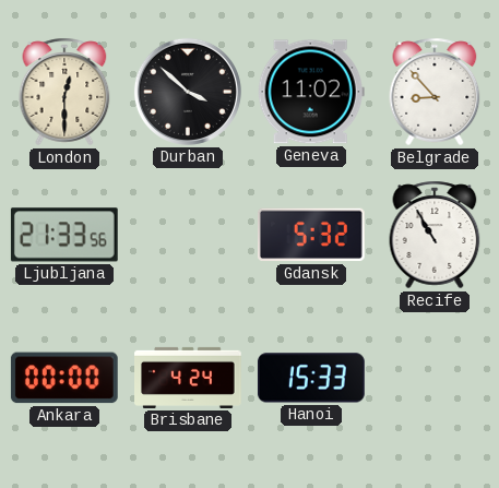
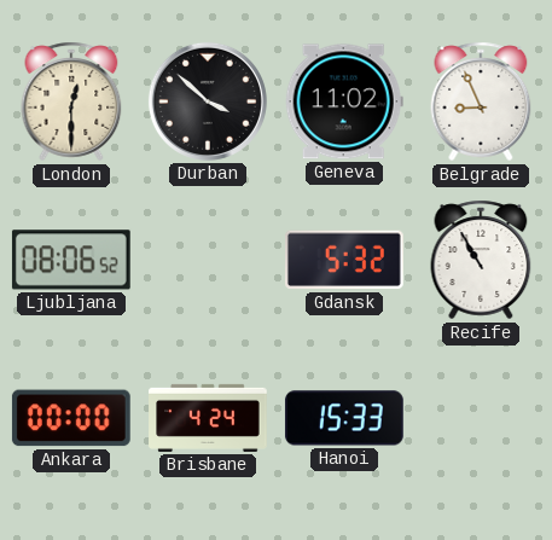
Belgrade: 8:53 -> 8:56 (481, 101)
Ljubljana: 21:33 -> 08:06 (71, 260)
